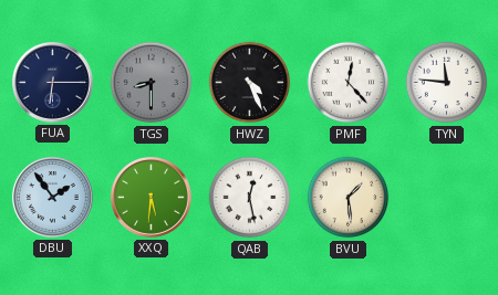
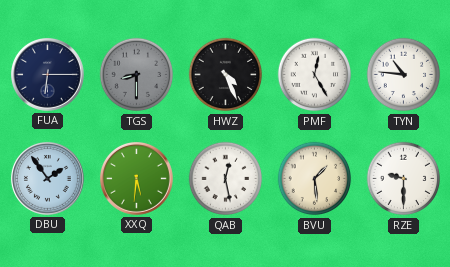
PMF: 12:23 -> 12:25 (315, 75)
TYN: 11:46 -> 10:46 (404, 75)
RZE: none -> 9:30 (404, 179)
